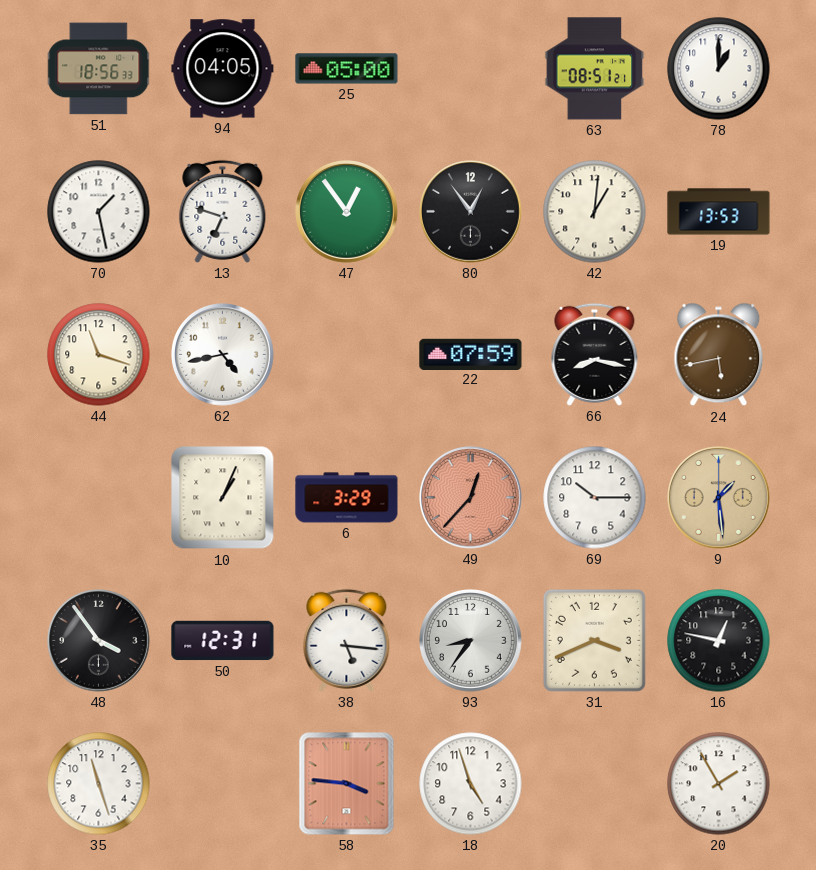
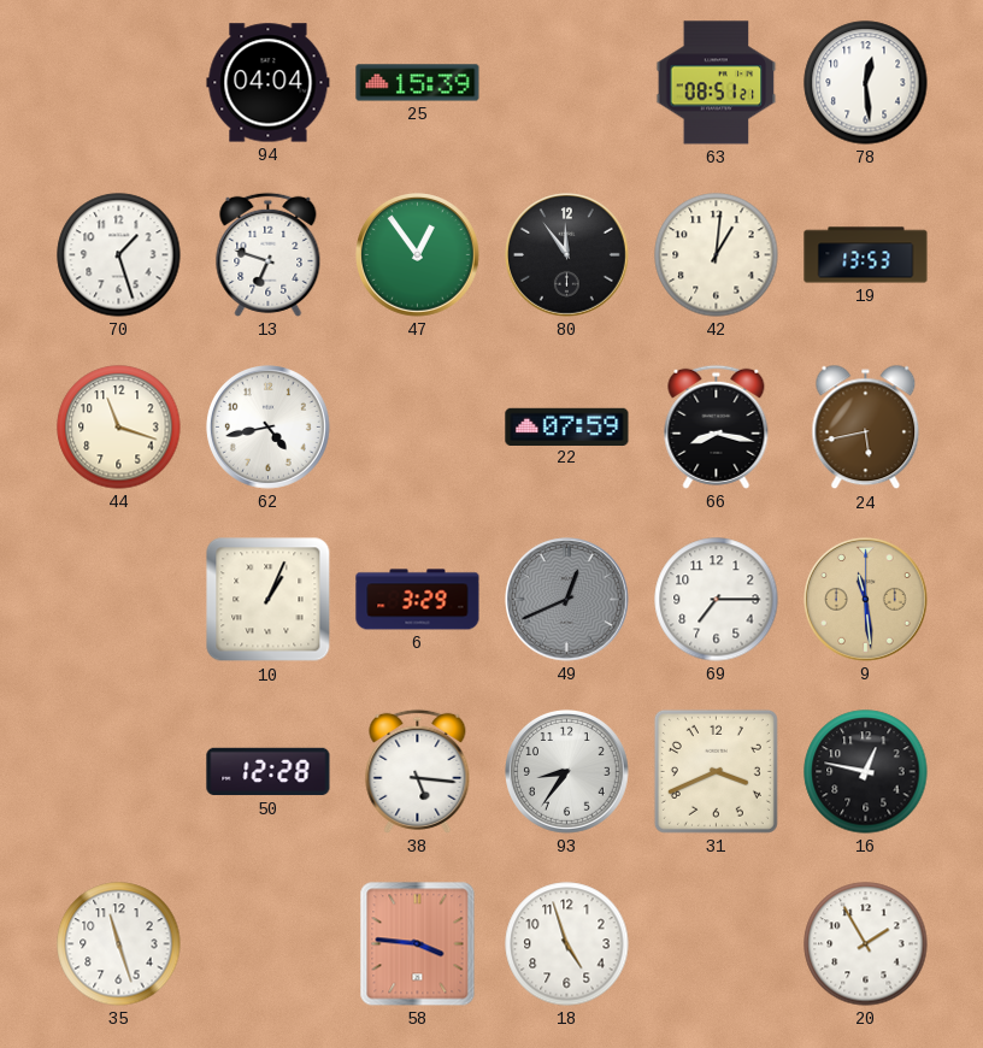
51: 18:56 -> none (99, 69)
94: 04:05 -> 04:04 (269, 83)
25: 05:00 -> 15:39 (418, 83)
78: 1:00 -> 12:29 (866, 83)
70: 1:28 -> 1:27 (119, 255)
80: 12:54 -> 11:54 (567, 255)
49: 12:37 -> 12:41 (567, 600)
49 dial: salmon -> grey (567, 600)
69: 10:15 -> 7:15 (717, 600)
9: 1:29 -> 11:29 (866, 600)
48: 3:54 -> none (99, 641)
50: 12:31 -> 12:28 (269, 772)
